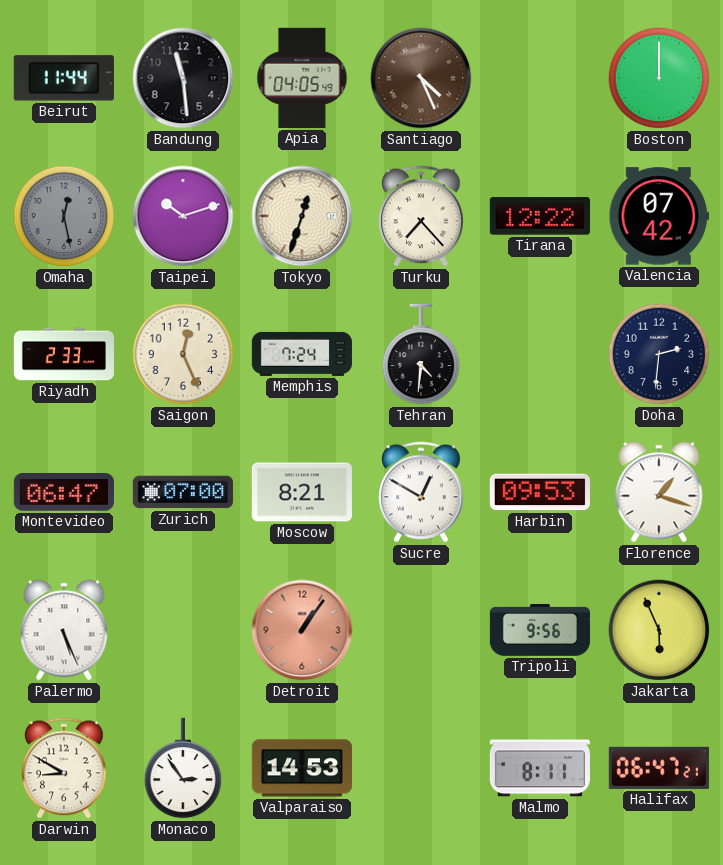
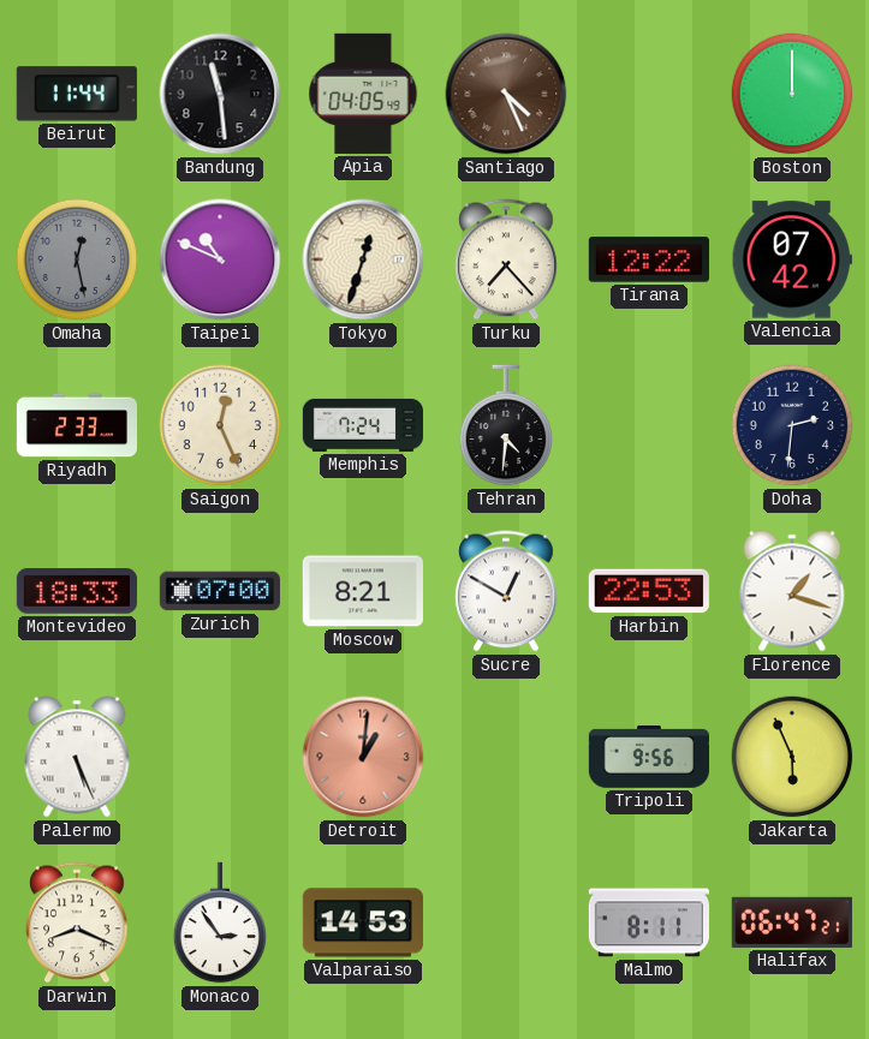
Taipei: 10:12 -> 10:49 (220, 259)
Montevideo: 06:47 -> 18:33 (77, 592)
Harbin: 09:53 -> 22:53 (649, 591)
Detroit: 1:06 -> 1:01 (363, 757)
Darwin: 8:50 -> 8:19 (77, 922)
